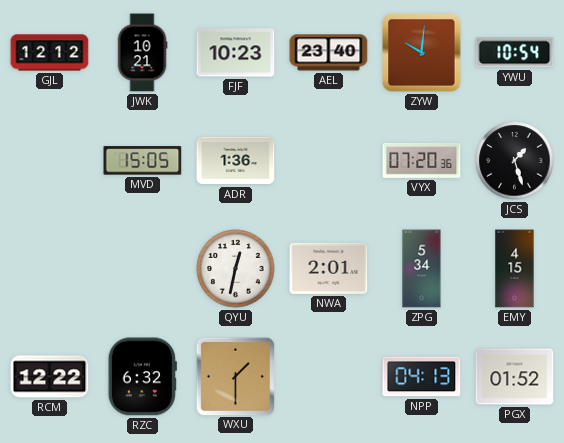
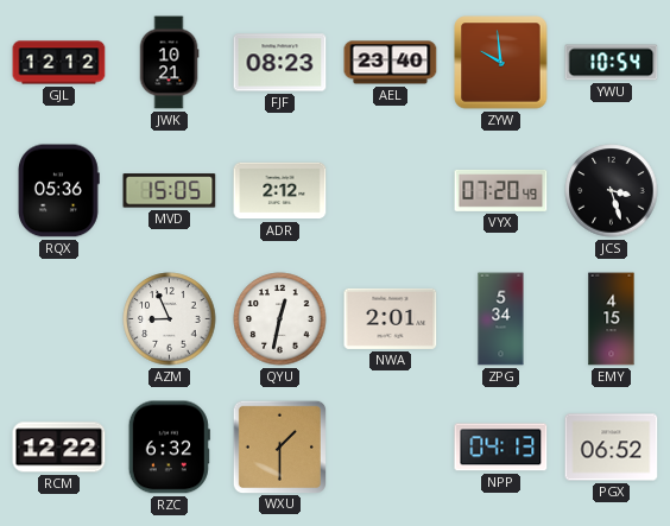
FJF: 10:23 -> 08:23 (280, 63)
ZYW: 10:01 -> 9:59 (501, 63)
RQX: none -> 05:36 (58, 191)
ADR: 1:36 -> 2:12 (280, 191)
VYX: 07:20:36 -> 07:20:49 (501, 190)
JCS: 1:27 -> 3:27 (612, 191)
AZM: none -> 8:56 (170, 319)
PGX: 01:52 -> 06:52 (612, 448)
